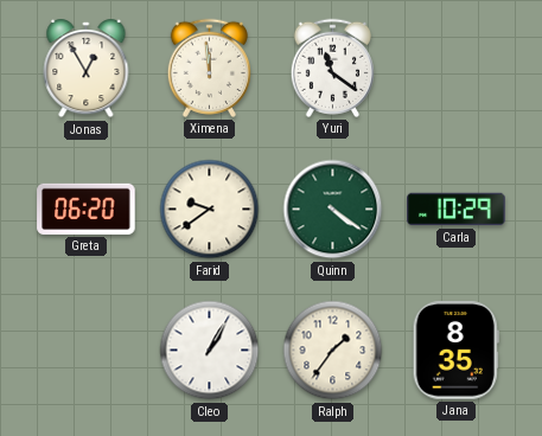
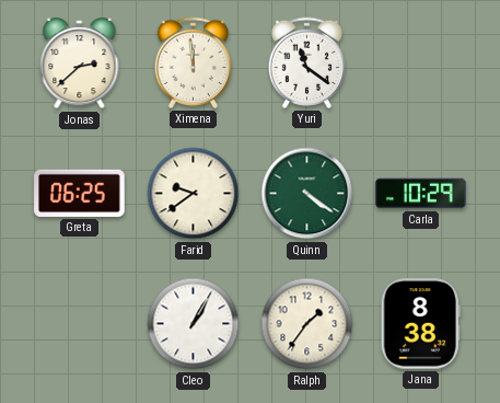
Jonas: 12:55 -> 2:38 (80, 64)
Greta: 06:20 -> 06:25 (80, 193)
Jana: 8:35 -> 8:38 (420, 324)
